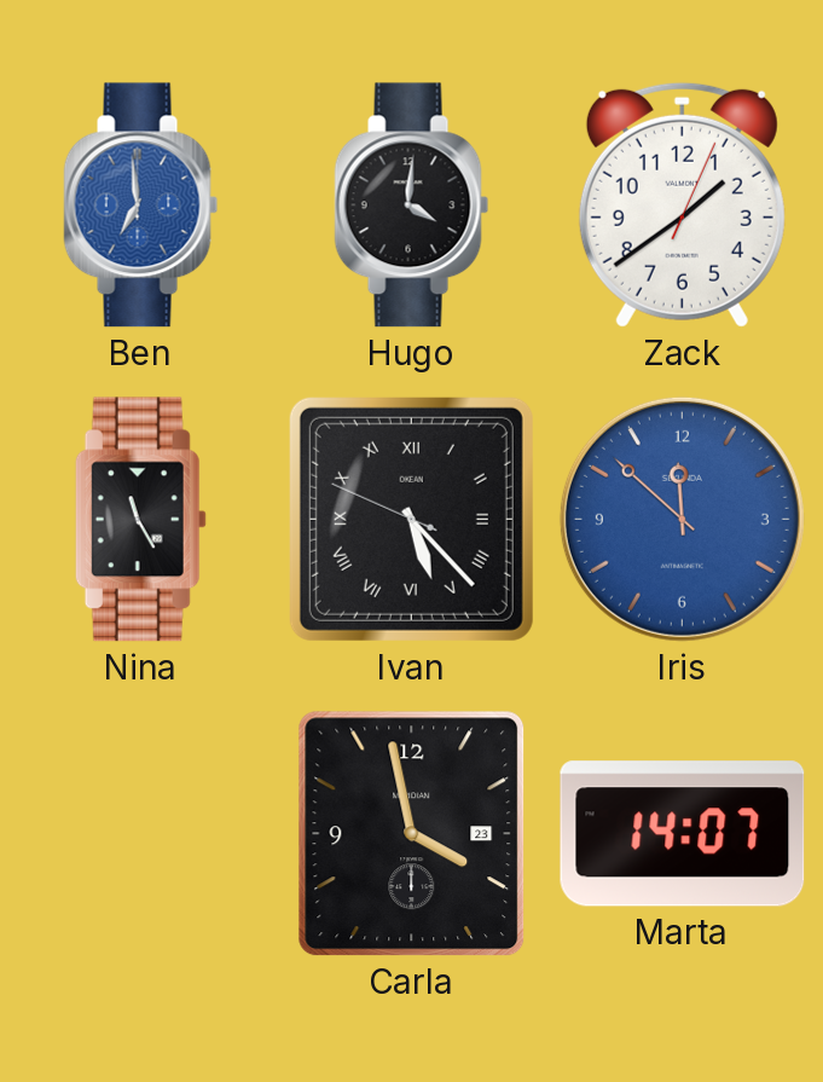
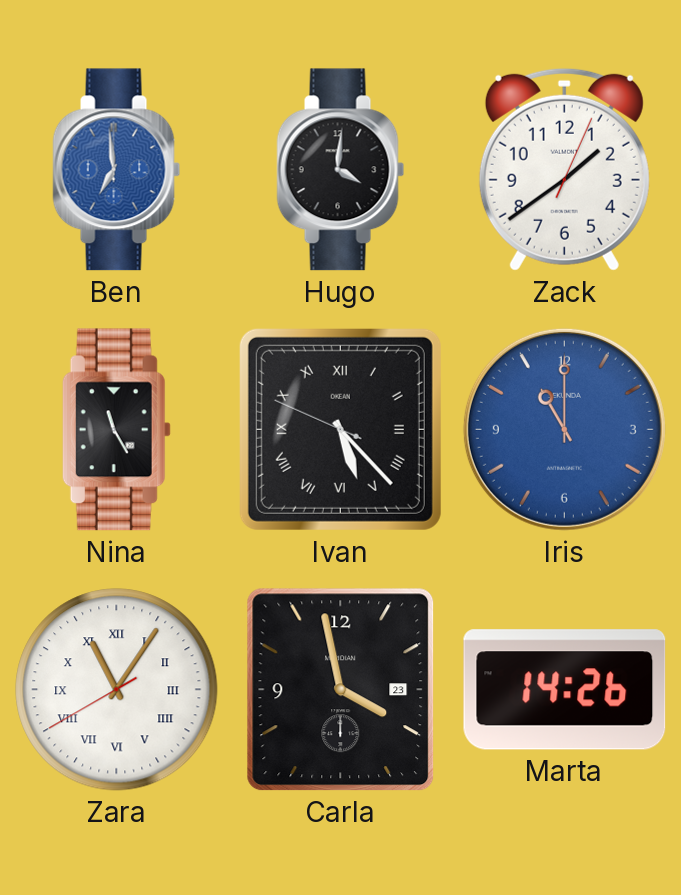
Iris: 11:52 -> 11:00 (564, 429)
Zara: none -> 11:05 (117, 690)
Marta: 14:07 -> 14:26 (565, 690)
